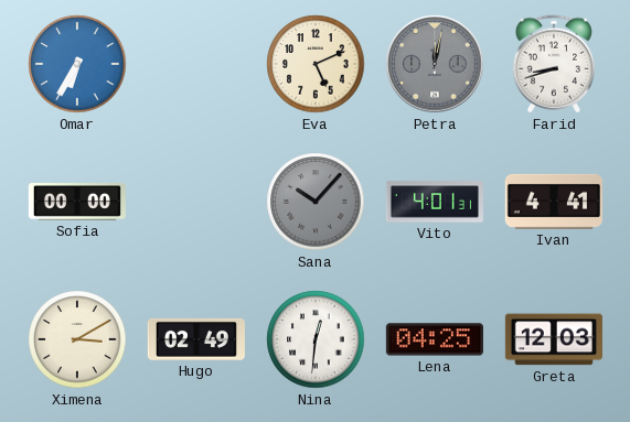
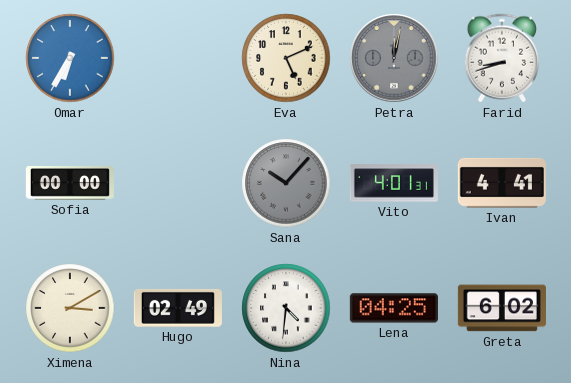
Nina: 12:31 -> 4:31 (286, 308)
Greta: 12:03 -> 6:02 (502, 308)
